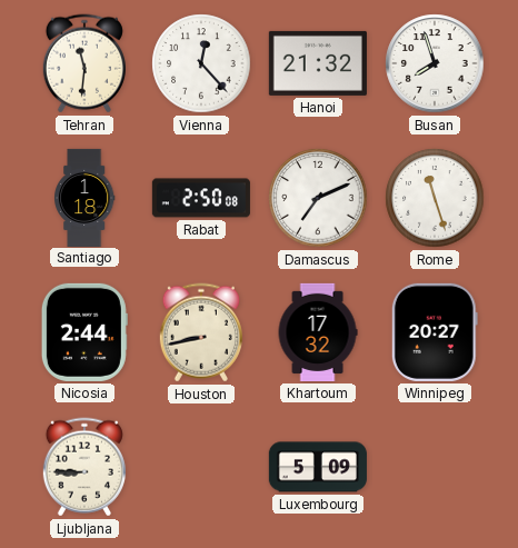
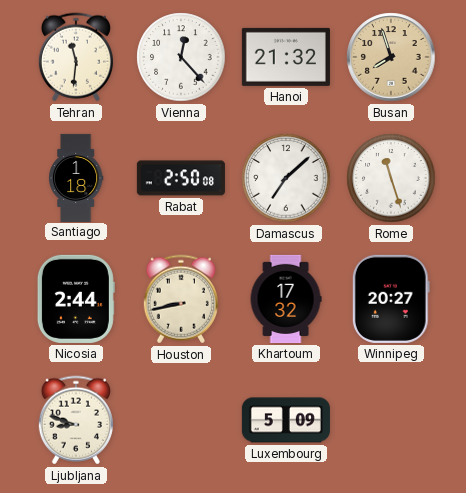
Busan dial: white -> champagne (391, 57)
Damascus: 7:11 -> 7:08 (286, 178)
Ljubljana: 8:45 -> 8:48 (76, 420)
